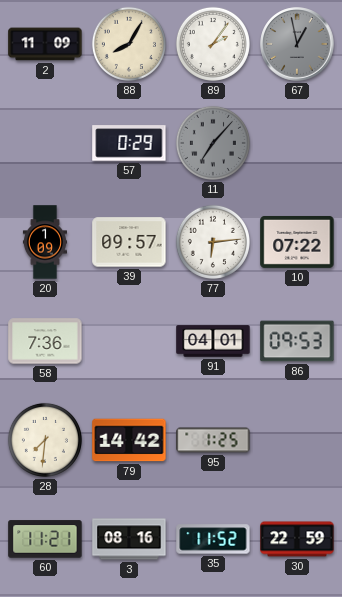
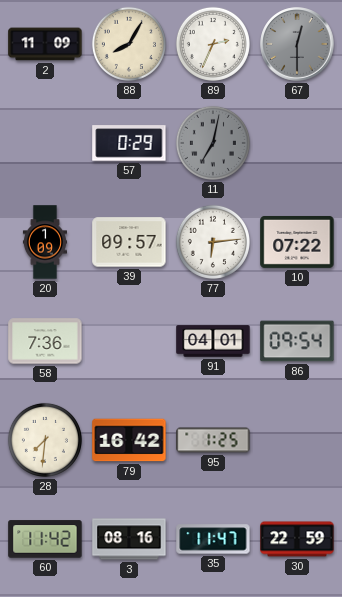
89: 2:06 -> 2:34 (213, 44)
67: 12:58 -> 12:30 (297, 44)
11: 7:07 -> 7:02 (213, 143)
86: 09:53 -> 09:54 (297, 341)
79: 14:42 -> 16:42 (129, 440)
60: 11:21 -> 11:42 (45, 539)
35: 11:52 -> 11:47 (213, 539)
